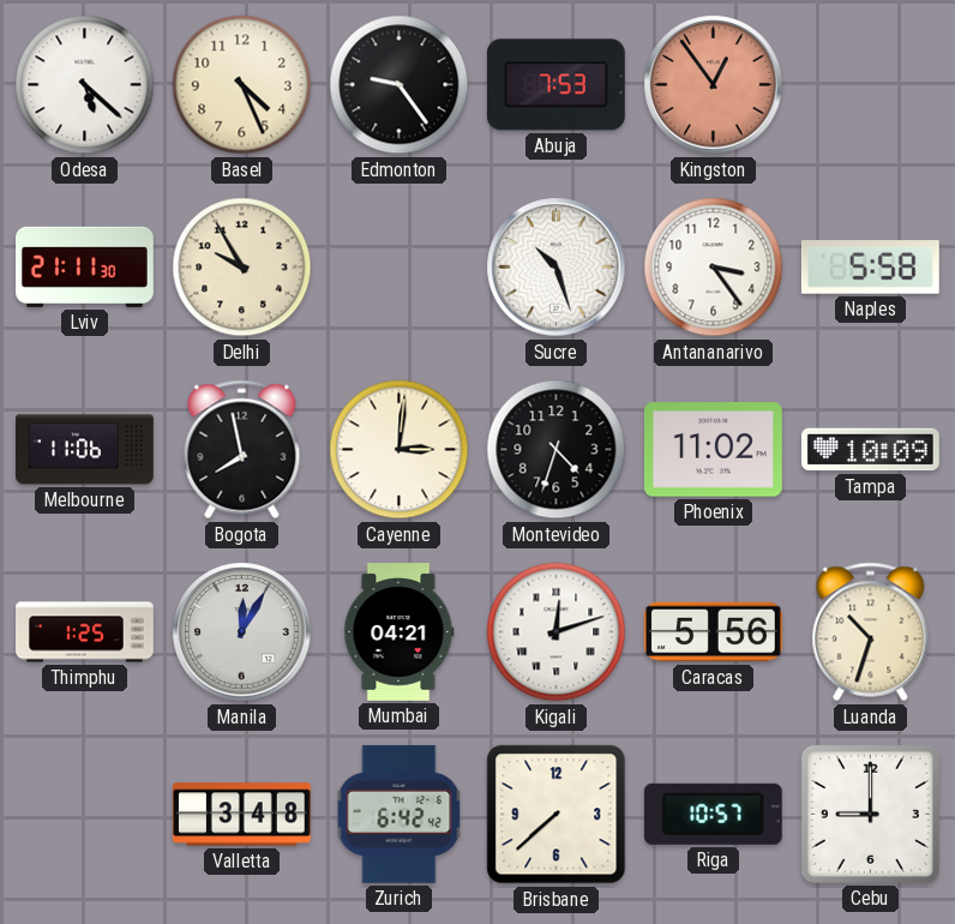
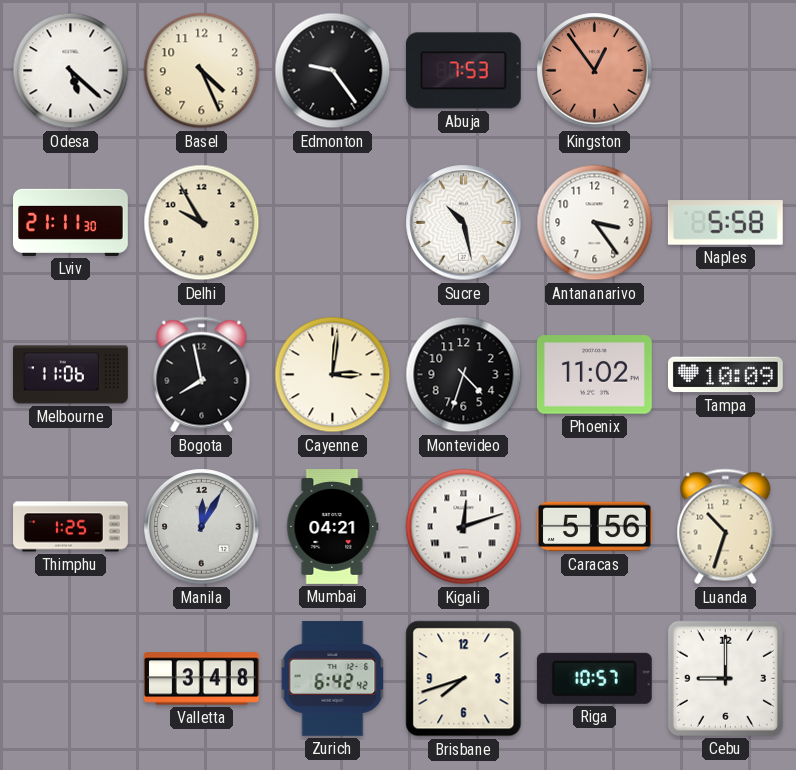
Sucre: 10:27 -> 10:28 (464, 223)
Brisbane: 7:38 -> 7:42 (464, 679)
